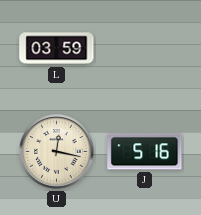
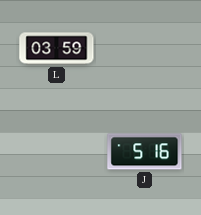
U: 12:17 -> none (57, 152)
